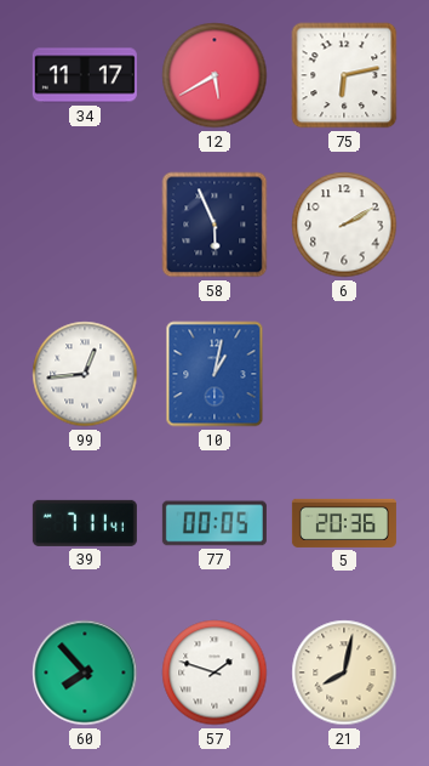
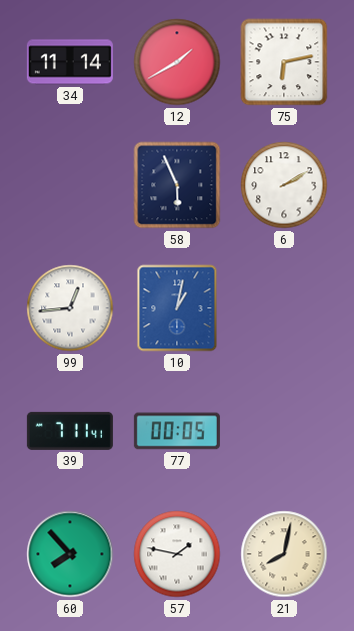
34: 11:17 -> 11:14 (70, 62)
12: 5:40 -> 1:40 (177, 62)
5: 20:36 -> none (344, 523)
57: 1:48 -> 1:47 (177, 554)
